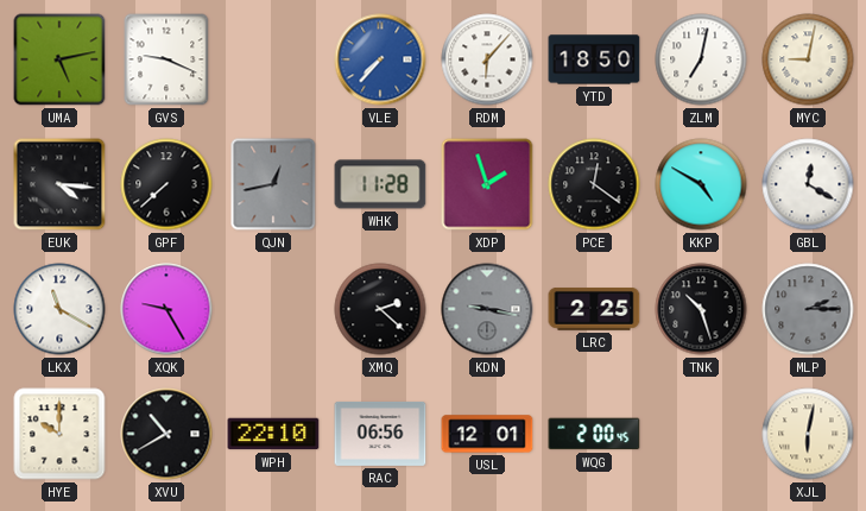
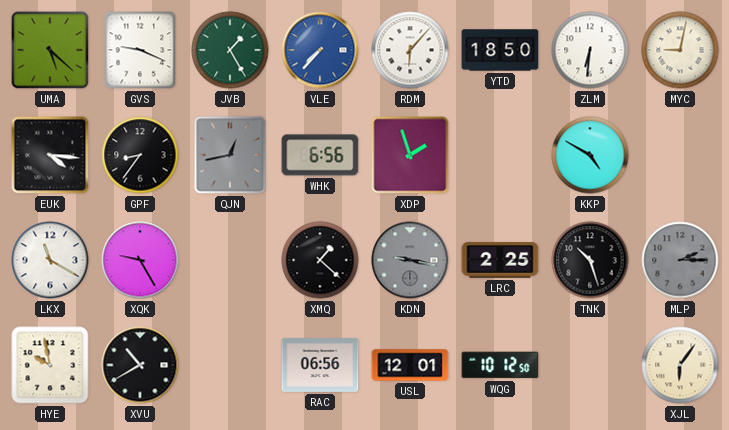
UMA: 5:13 -> 5:22 (50, 50)
JVB: none -> 1:25 (230, 50)
ZLM: 7:02 -> 6:31 (590, 50)
GPF: 7:38 -> 8:36 (140, 155)
WHK: 11:28 -> 6:56 (320, 155)
PCE: 12:21 -> none (594, 184)
GBL: 12:20 -> none (808, 184)
XMQ: 2:22 -> 1:22 (320, 260)
HYE: 10:00 -> 9:58 (50, 365)
WPH: 22:10 -> none (273, 434)
WQG: 2:00 -> 10:12 (500, 365)
XJL: 6:02 -> 6:06 (680, 365)
